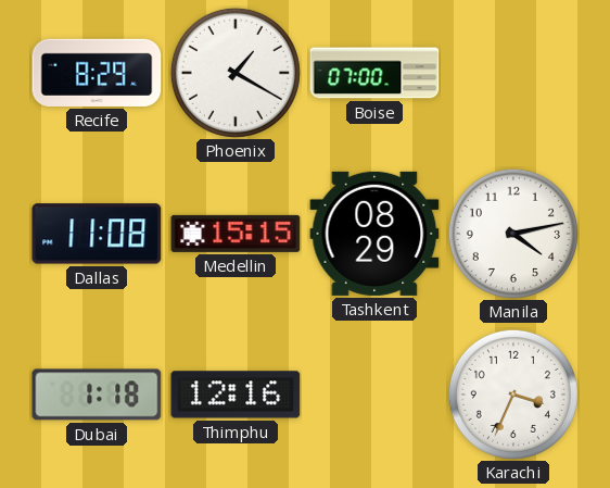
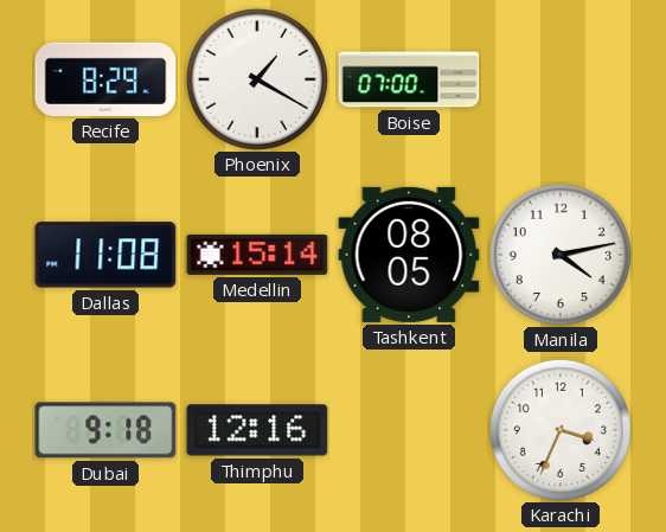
Medellin: 15:15 -> 15:14 (257, 255)
Tashkent: 08:29 -> 08:05 (409, 255)
Dubai: 1:18 -> 9:18 (105, 430)
